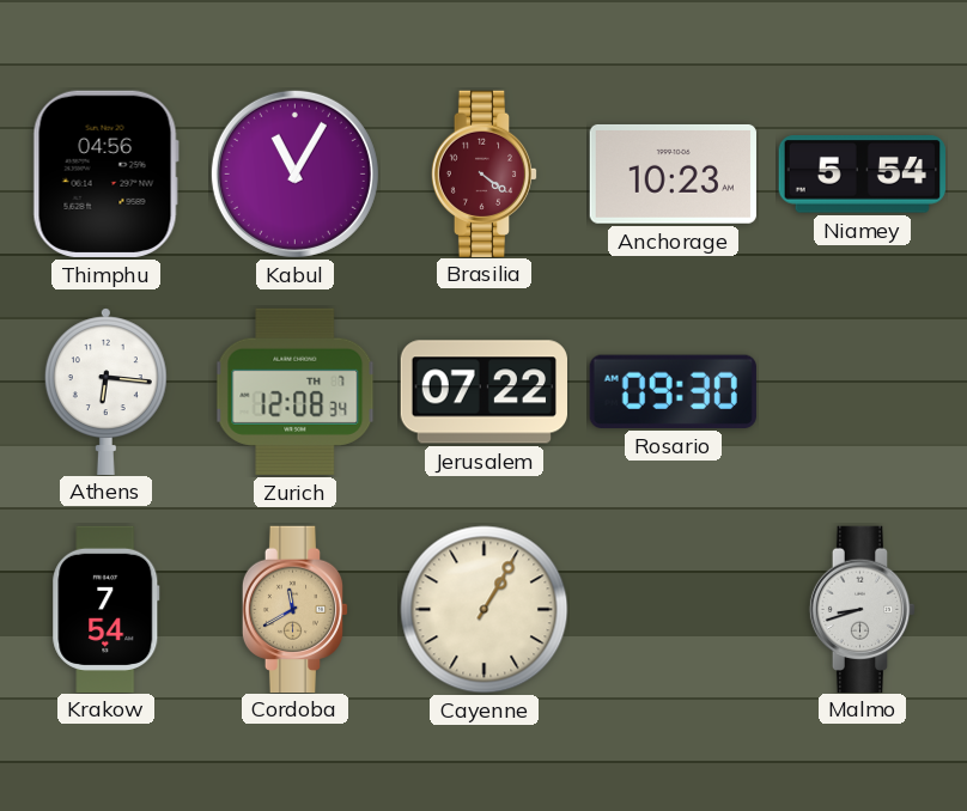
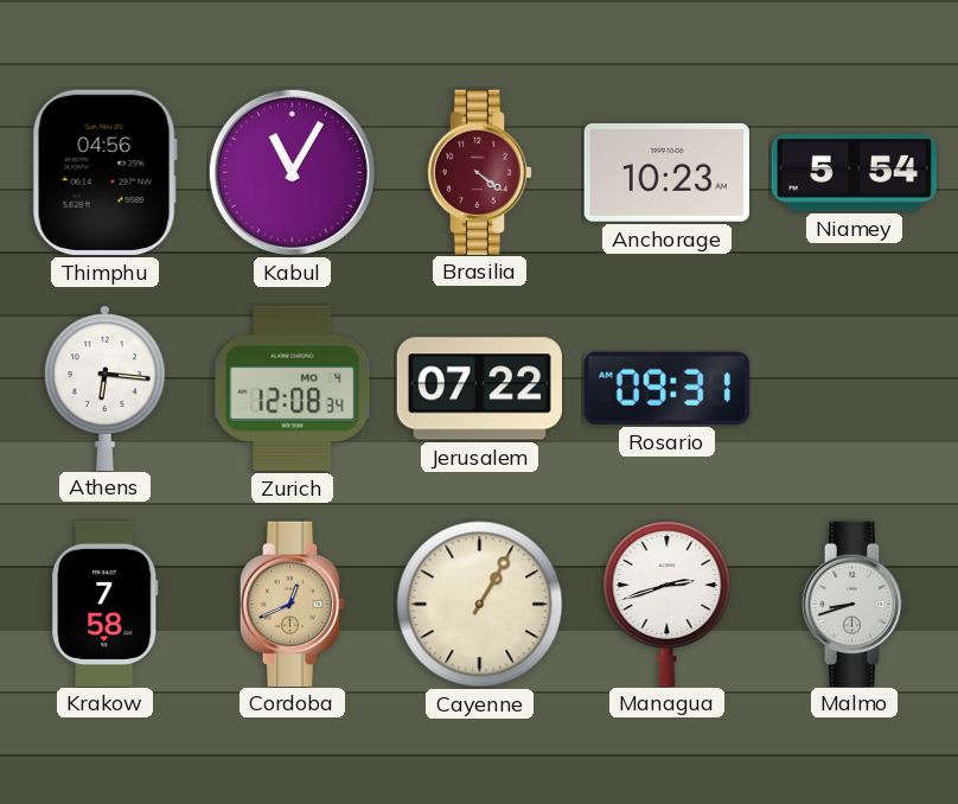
Zurich date: TH 7 -> MO 4 (293, 388)
Rosario: 09:30 -> 09:31 (666, 388)
Krakow: 7:54 -> 7:58 (106, 604)
Cordoba: 11:40 -> 12:41 (293, 604)
Managua: none -> 2:42 (668, 604)
